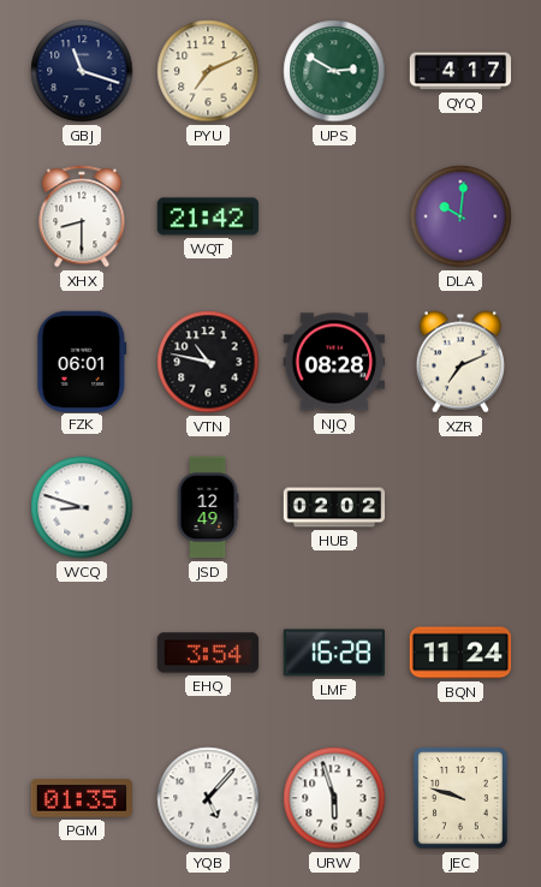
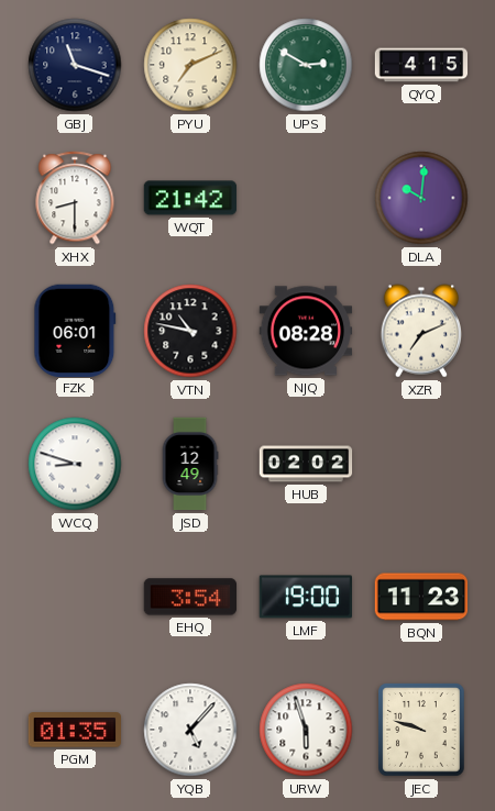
QYQ: 4:17 -> 4:15 (421, 65)
LMF: 16:28 -> 19:00 (305, 597)
BQN: 11:24 -> 11:23 (421, 597)
